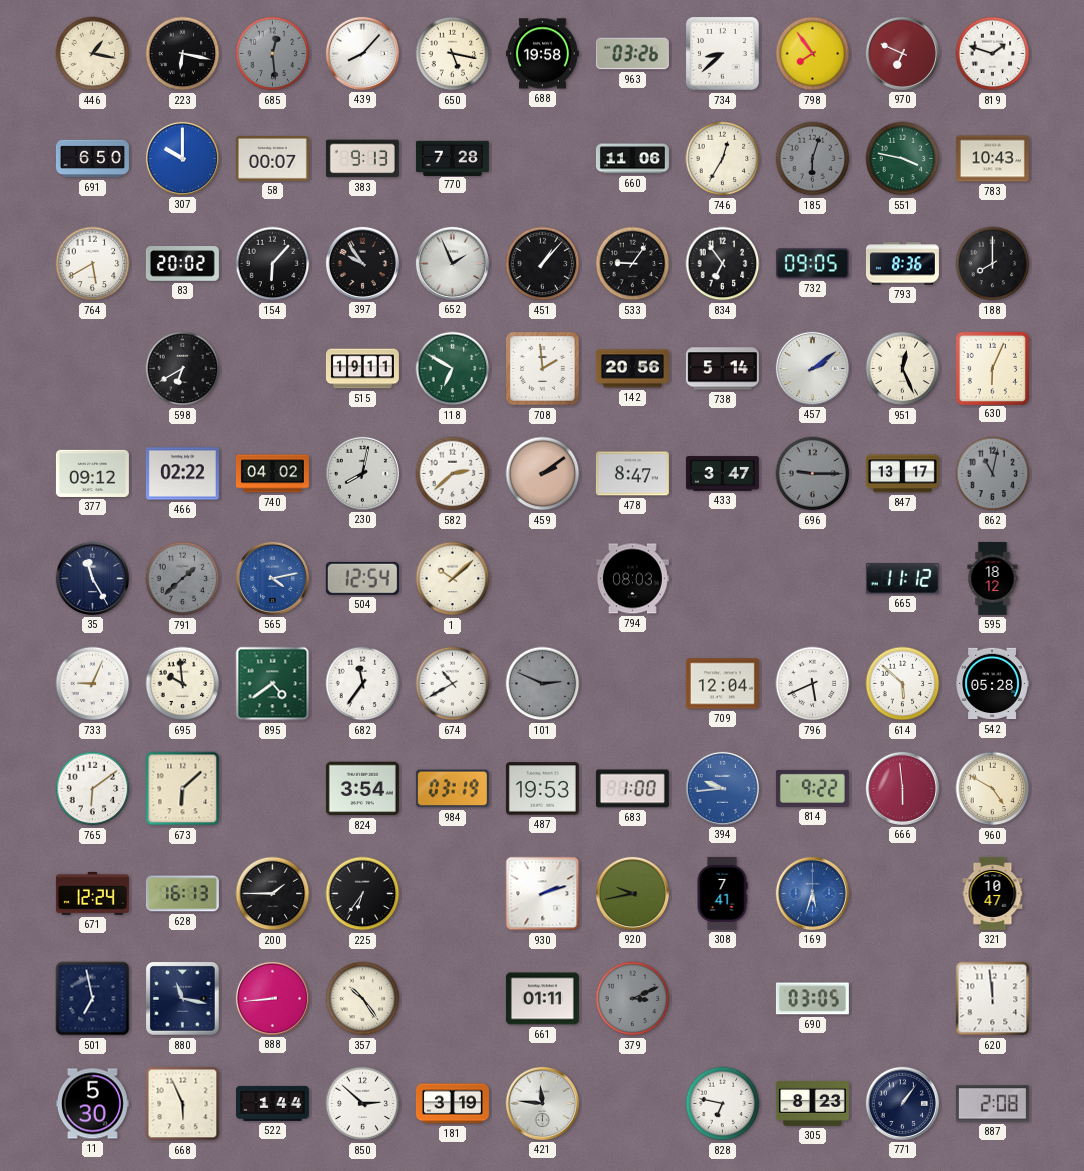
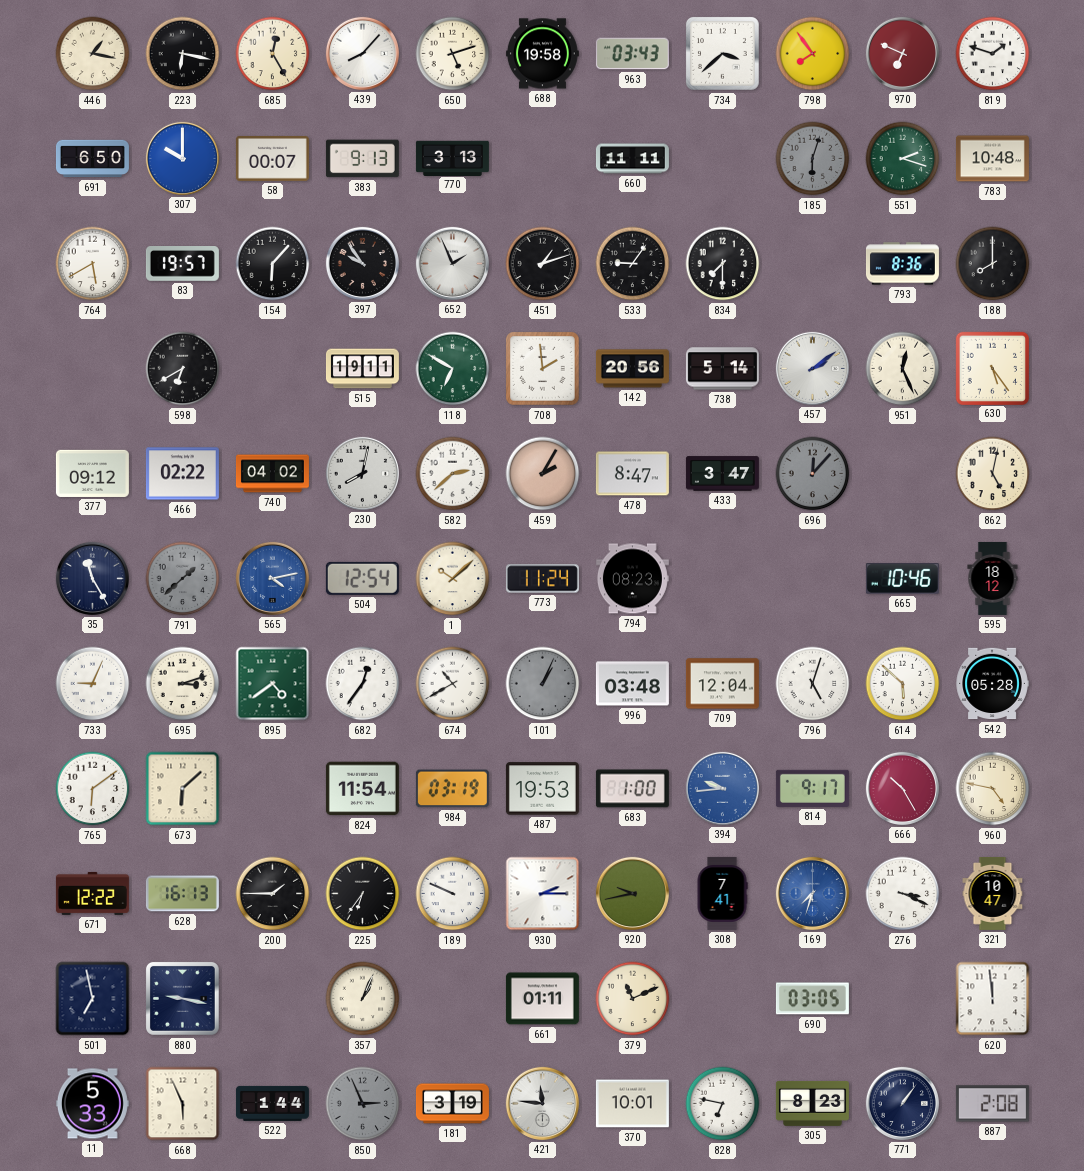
685: 12:29 -> 12:25 (273, 54)
685 dial: grey -> cream (273, 54)
650: 5:17 -> 5:12 (453, 54)
963: 03:26 -> 03:43 (632, 54)
734: 8:38 -> 3:38 (723, 54)
770: 7:28 -> 3:13 (452, 158)
660: 11:06 -> 11:11 (632, 159)
746: 12:35 -> none (723, 159)
551: 3:47 -> 2:18 (903, 159)
783: 10:43 -> 10:48 (992, 159)
83: 20:02 -> 19:57 (182, 264)
451: 1:07 -> 1:12 (543, 264)
834: 6:54 -> 7:30 (723, 264)
732: 09:05 -> none (812, 264)
630: 6:04 -> 5:24 (992, 368)
459: 2:09 -> 2:05 (543, 474)
696: 9:15 -> 12:07 (813, 474)
847: 13:17 -> none (902, 474)
862: 11:02 -> 5:02 (993, 474)
862 dial: grey -> cream (993, 474)
773: none -> 11:24 (542, 579)
794: 08:03 -> 08:23 (632, 579)
665: 11:12 -> 10:46 (902, 579)
695: 9:59 -> 3:12 (183, 684)
682: 11:36 -> 12:36 (363, 684)
101: 2:49 -> 1:04 (543, 684)
996: none -> 03:48 (632, 684)
796: 5:41 -> 5:03 (813, 684)
824: 3:54 -> 11:54 (362, 789)
814: 9:22 -> 9:17 (812, 788)
666: 5:59 -> 10:25 (902, 788)
960: 4:50 -> 4:47 (993, 789)
671: 12:24 -> 12:22 (92, 893)
189: none -> 9:49 (453, 894)
930: 2:12 -> 2:15 (543, 894)
169: 5:33 -> 7:33 (812, 893)
276: none -> 3:19 (903, 894)
880: 11:17 -> 9:17 (183, 999)
888: 8:44 -> none (272, 998)
357: 10:24 -> 1:04 (363, 999)
379: 3:11 -> 11:11 (633, 999)
379 dial: grey -> cream (633, 999)
11: 5:30 -> 5:33 (92, 1104)
850: 2:52 -> 2:56 (363, 1104)
850 dial: white -> grey (363, 1104)
370: none -> 10:01 (632, 1104)
